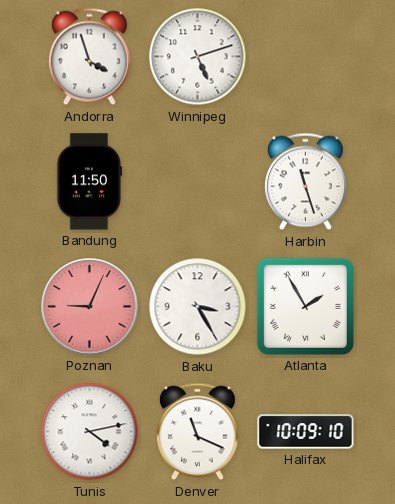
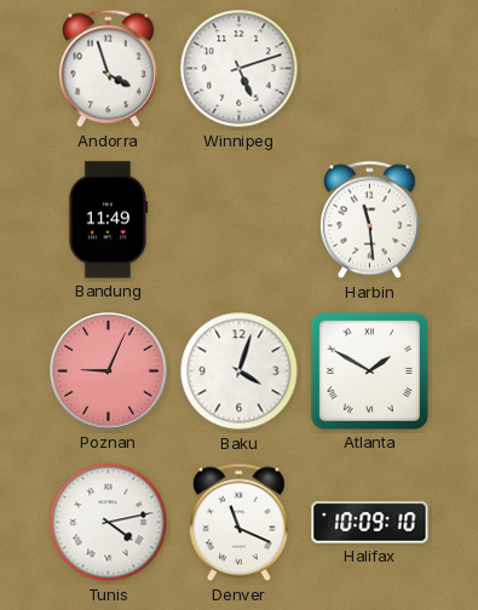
Bandung: 11:50 -> 11:49 (108, 220)
Harbin: 11:27 -> 11:29 (370, 220)
Baku: 3:25 -> 4:03 (240, 372)
Atlanta: 1:55 -> 1:50 (369, 370)
